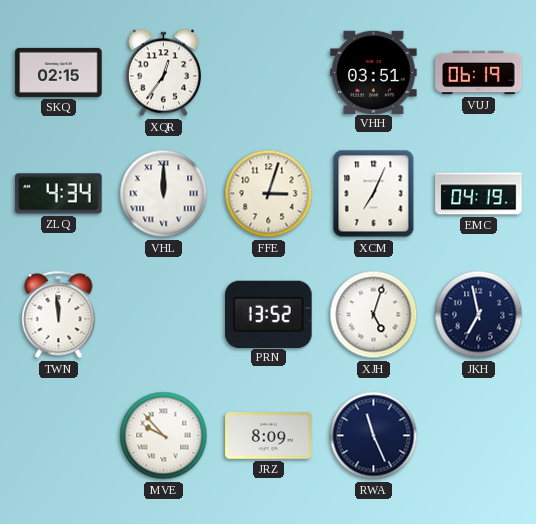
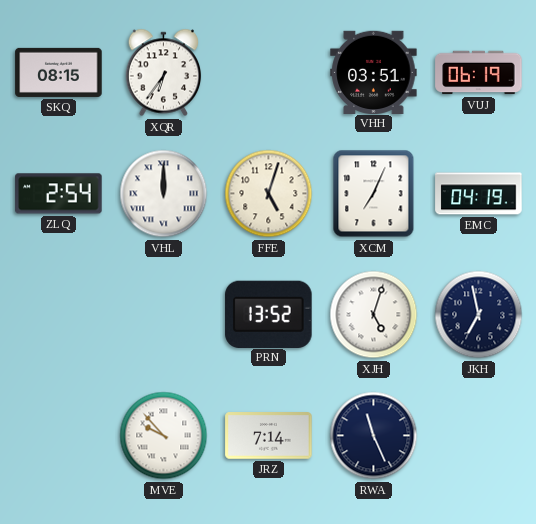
SKQ: 02:15 -> 08:15 (59, 72)
XQR: 12:36 -> 6:36 (164, 73)
ZLQ: 4:34 -> 2:54 (59, 194)
FFE: 3:03 -> 5:03 (269, 194)
TWN: 11:59 -> none (59, 315)
JRZ: 8:09 -> 7:14 (269, 436)
